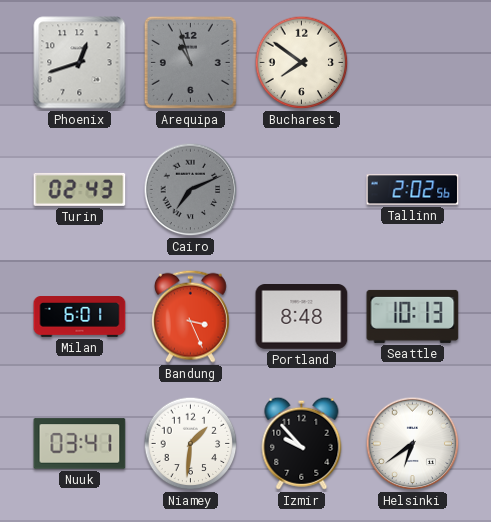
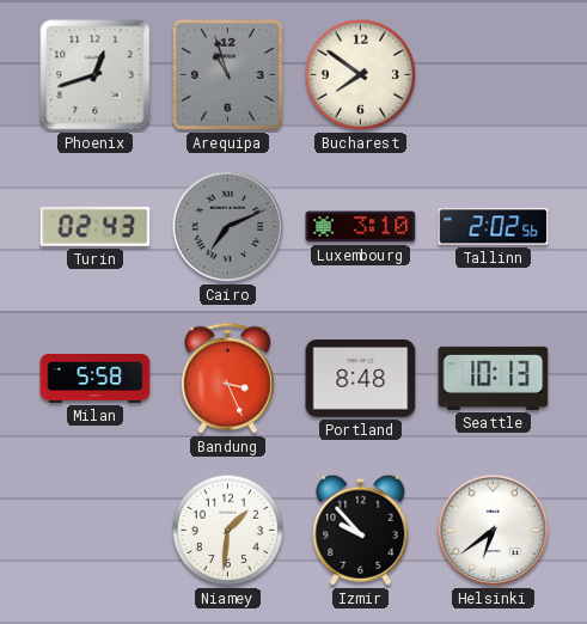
Luxembourg: none -> 3:10 (361, 227)
Milan: 6:01 -> 5:58 (96, 379)
Nuuk: 03:41 -> none (80, 444)
